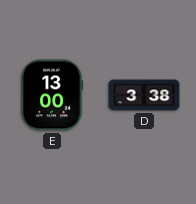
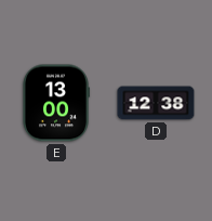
D: 3:38 -> 12:38 (156, 103)
